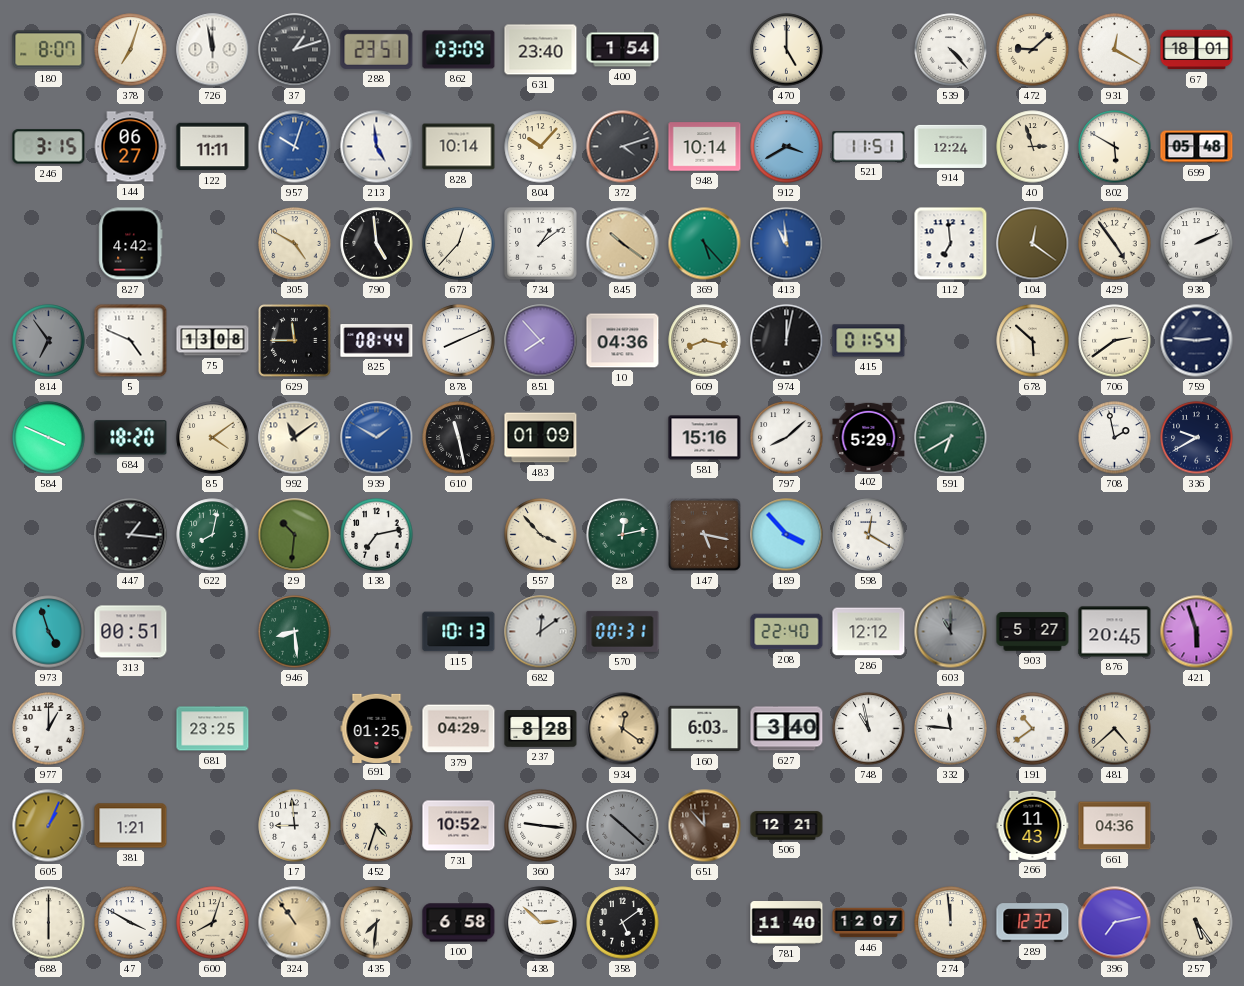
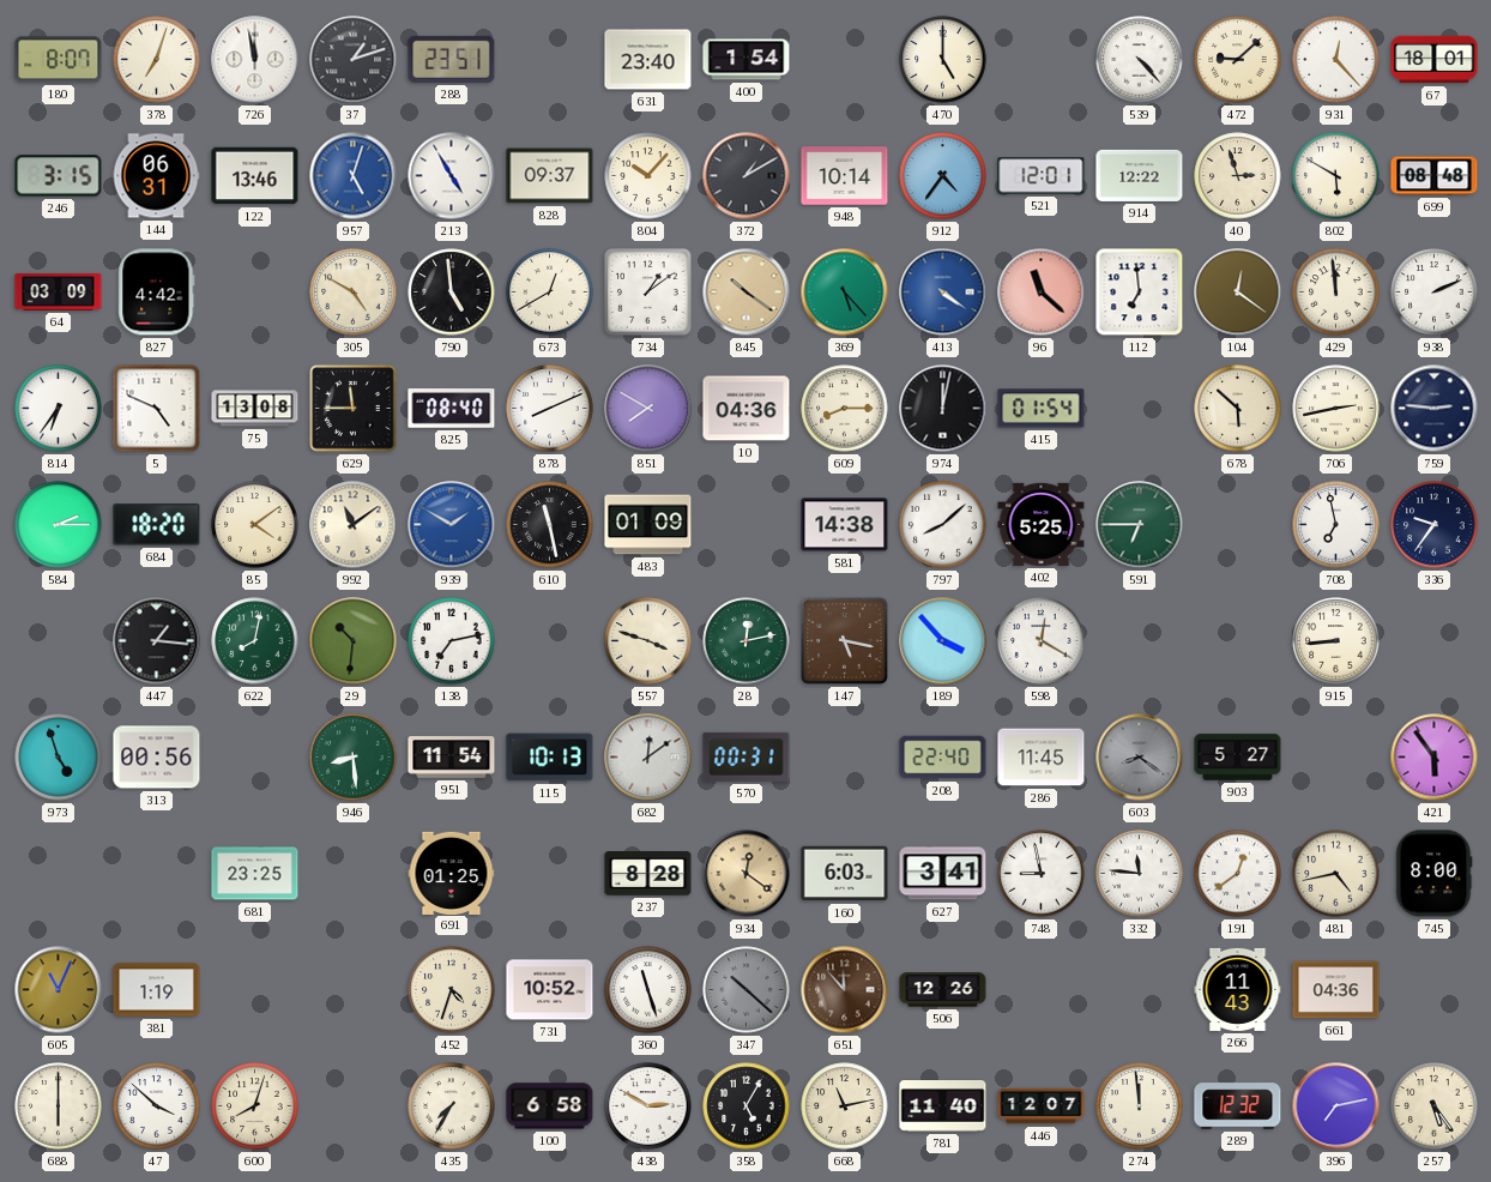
862: 03:09 -> none (459, 50)
931: 12:20 -> 12:23 (1336, 60)
144: 06:27 -> 06:31 (156, 176)
122: 11:11 -> 13:46 (255, 176)
957: 10:03 -> 5:03 (354, 176)
213: 4:59 -> 4:55 (452, 176)
828: 10:14 -> 09:37 (550, 176)
372: 4:12 -> 1:10 (747, 176)
912: 3:40 -> 4:36 (943, 176)
521: 11:51 -> 12:01 (1042, 176)
914: 12:24 -> 12:22 (1140, 175)
699: 05:48 -> 08:48 (1435, 176)
64: none -> 03:09 (59, 291)
673: 12:37 -> 12:40 (550, 293)
413: 10:59 -> 4:21 (943, 293)
96: none -> 11:22 (1042, 293)
429: 4:54 -> 11:59 (1336, 293)
814: 6:54 -> 6:36 (59, 409)
814 dial: grey -> white (59, 409)
825: 08:44 -> 08:40 (452, 409)
851: 7:53 -> 7:50 (648, 409)
609: 8:17 -> 8:15 (845, 409)
706: 2:39 -> 2:43 (1336, 409)
584: 3:49 -> 2:15 (59, 525)
581: 15:16 -> 14:38 (845, 525)
402: 5:29 -> 5:25 (1042, 524)
591: 6:40 -> 6:45 (1140, 525)
708: 1:58 -> 6:58 (1336, 525)
336: 9:40 -> 9:36 (1435, 525)
557: 3:53 -> 3:48 (648, 641)
915: none -> 8:44 (1336, 641)
313: 00:51 -> 00:56 (157, 758)
951: none -> 11:54 (452, 758)
286: 12:12 -> 11:45 (1042, 758)
603: 11:00 -> 8:21 (1140, 758)
876: 20:45 -> none (1115, 632)
421: 5:57 -> 5:54 (1435, 758)
977: 1:00 -> none (49, 729)
379: 04:29 -> none (459, 729)
627: 3:40 -> 3:41 (943, 874)
748: 10:58 -> 8:58 (1042, 874)
191: 10:39 -> 12:39 (1238, 874)
481: 4:38 -> 4:43 (1336, 874)
745: none -> 8:00 (1433, 874)
605: 1:04 -> 11:04 (59, 990)
381: 1:21 -> 1:19 (157, 990)
17: 8:59 -> none (295, 826)
360: 9:16 -> 11:27 (648, 990)
506: 12:21 -> 12:26 (943, 990)
47: 3:50 -> 3:52 (157, 1106)
324: 10:54 -> none (295, 923)
435: 7:31 -> 7:35 (452, 1106)
438: 2:52 -> 2:50 (648, 1106)
358: 5:09 -> 5:05 (747, 1106)
668: none -> 11:13 (845, 1106)
